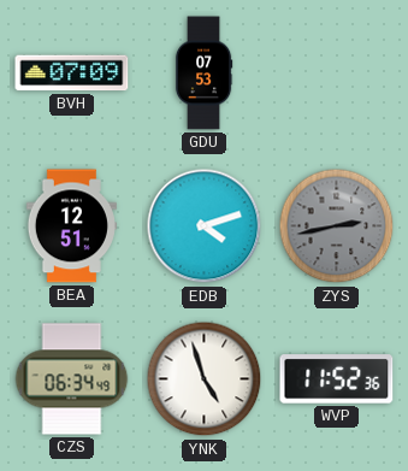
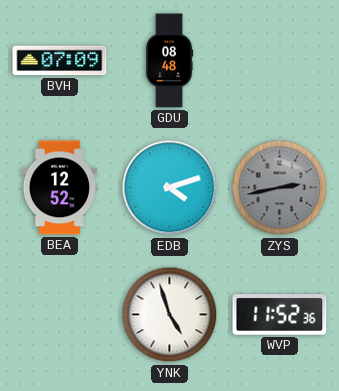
GDU: 07:53 -> 08:48 (169, 61)
BEA: 12:51 -> 12:52 (59, 188)
CZS: 06:34 -> none (72, 379)
